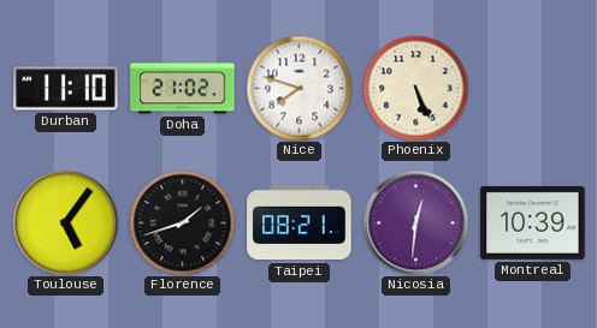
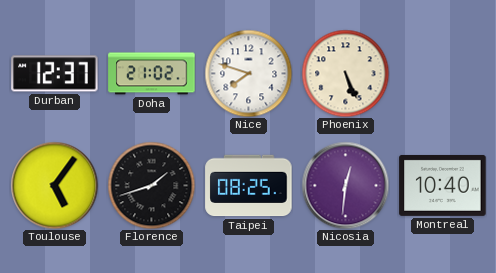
Durban: 11:10 -> 12:37 (55, 74)
Taipei: 08:21 -> 08:25 (249, 186)
Montreal: 10:39 -> 10:40 (443, 185)
